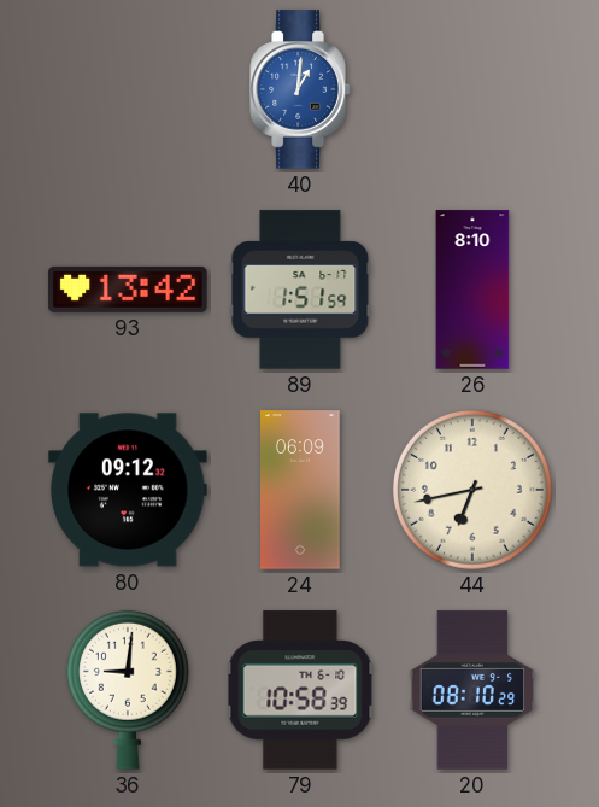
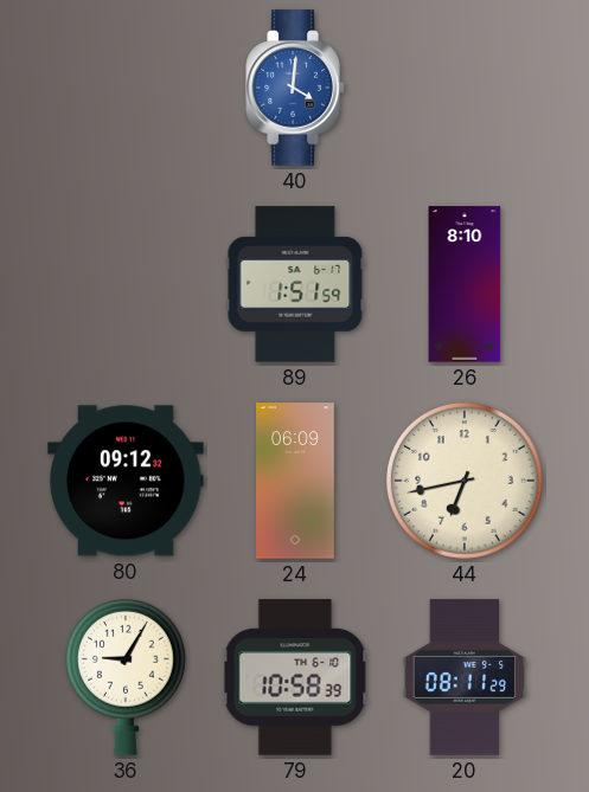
40: 1:01 -> 4:01 (295, 88)
93: 13:42 -> none (128, 290)
36: 9:01 -> 9:05 (126, 677)
20: 08:10 -> 08:11 (465, 677)
